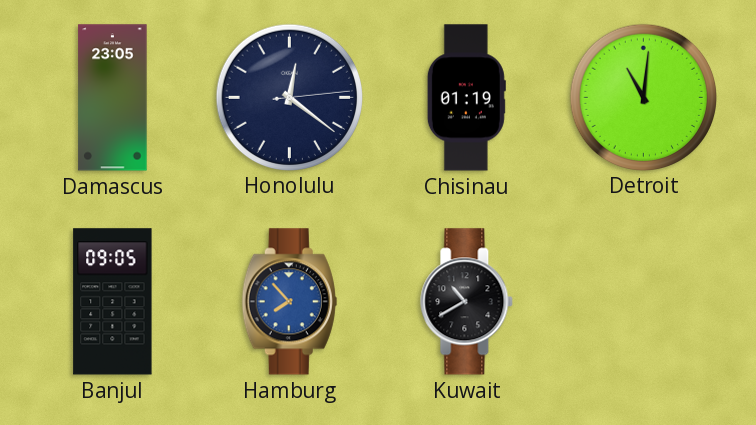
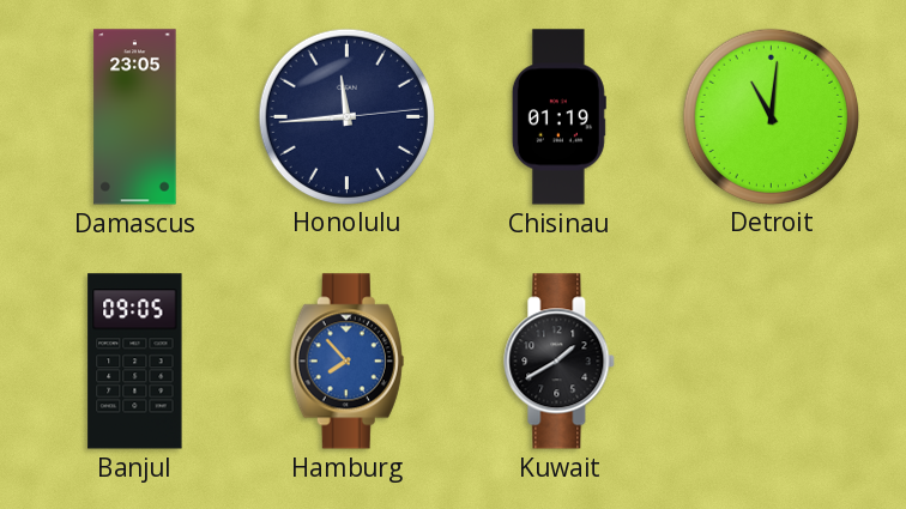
Honolulu: 12:21 -> 11:44 (346, 116)
Kuwait: 10:40 -> 1:40 (560, 362)
